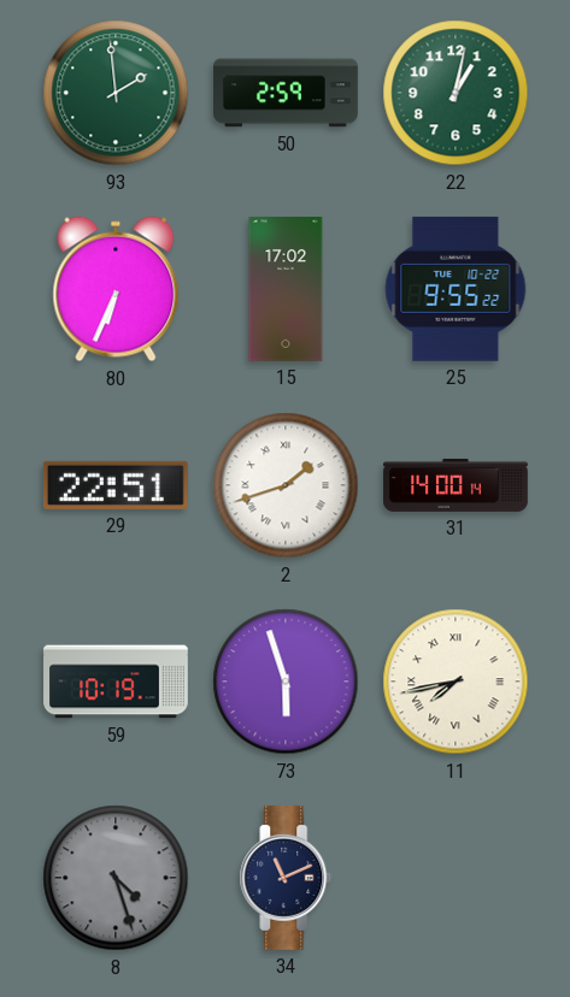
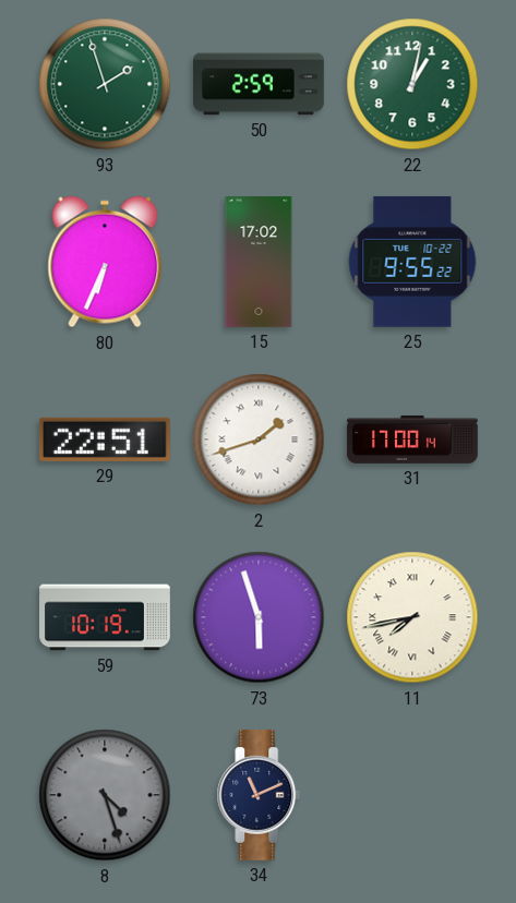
93: 1:59 -> 1:57 (105, 84)
31: 14:00 -> 17:00 (412, 440)
